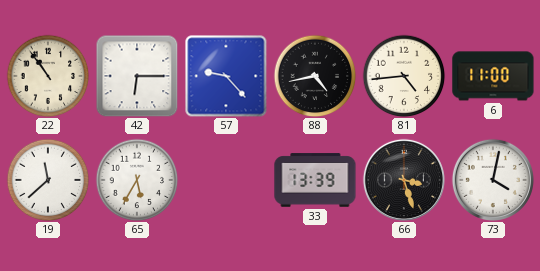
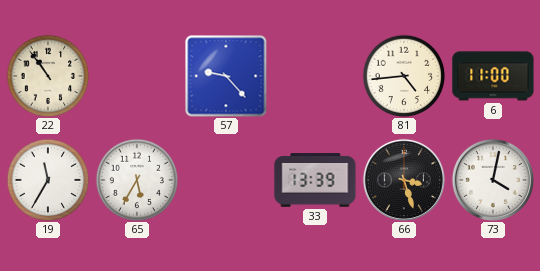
42: 6:15 -> none (137, 76)
88: 4:43 -> none (315, 76)
19: 11:38 -> 11:35 (48, 180)
